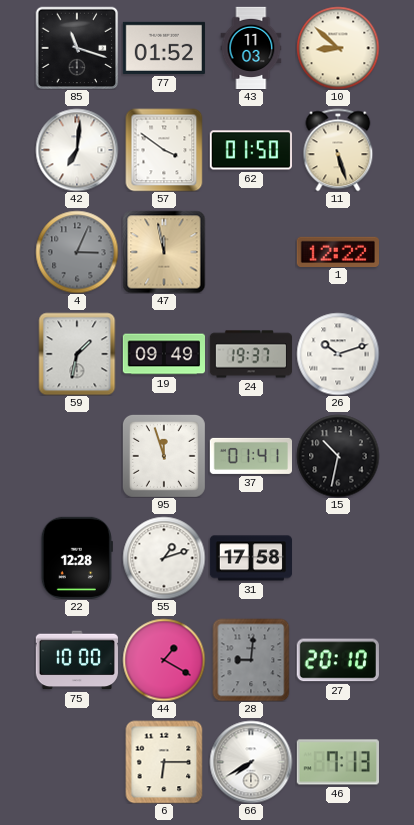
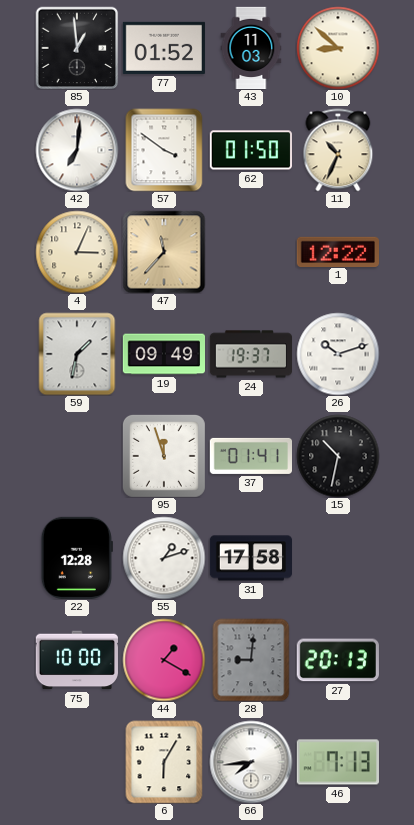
85: 11:18 -> 12:59 (77, 48)
11: 5:27 -> 10:34 (338, 150)
4 dial: grey -> cream (77, 252)
47: 11:58 -> 11:37 (164, 252)
27: 20:10 -> 20:13 (338, 660)
6: 6:15 -> 6:05 (164, 762)
66: 7:40 -> 7:44 (251, 762)
